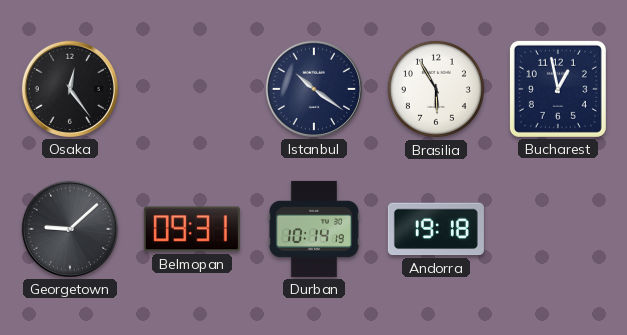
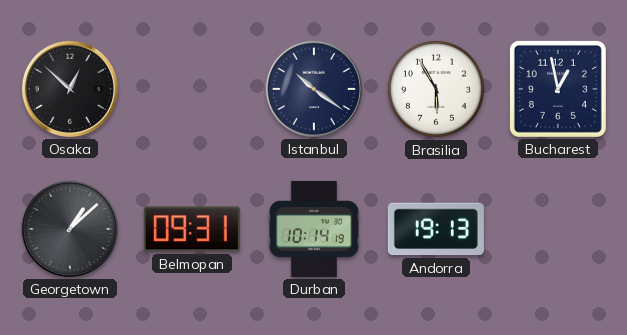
Osaka: 12:24 -> 12:52 (70, 89)
Georgetown: 9:08 -> 1:08 (70, 229)
Andorra: 19:18 -> 19:13 (436, 229)
